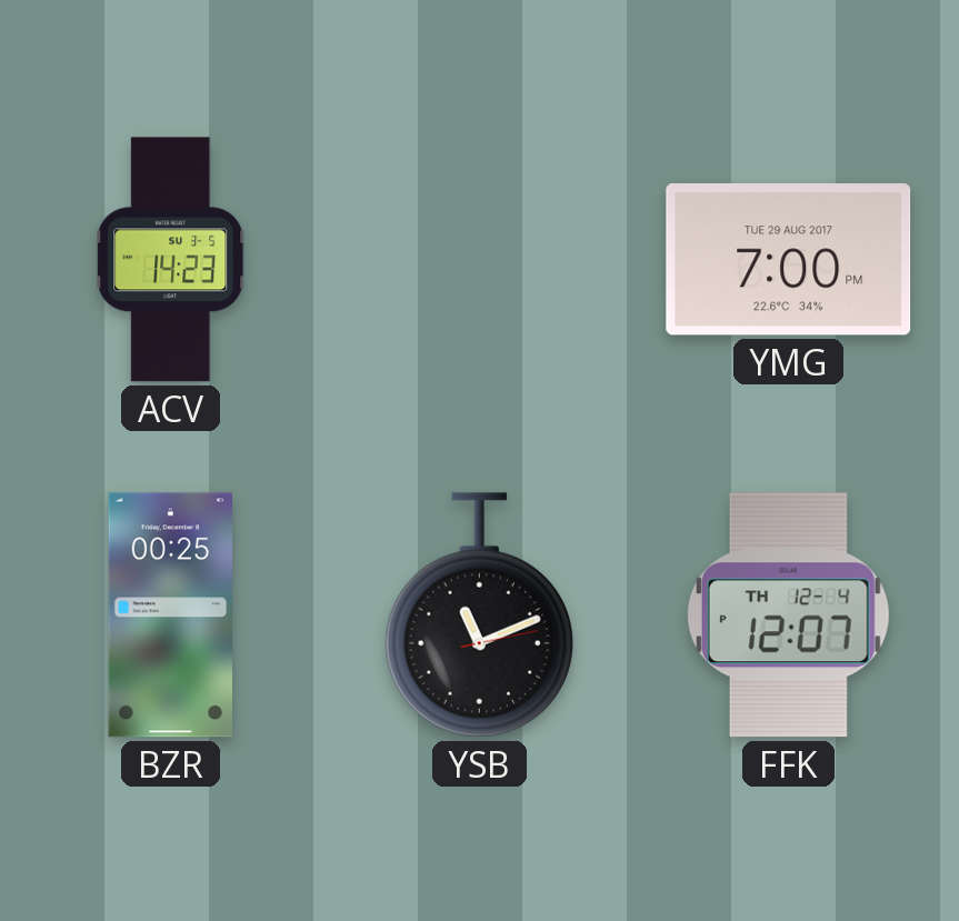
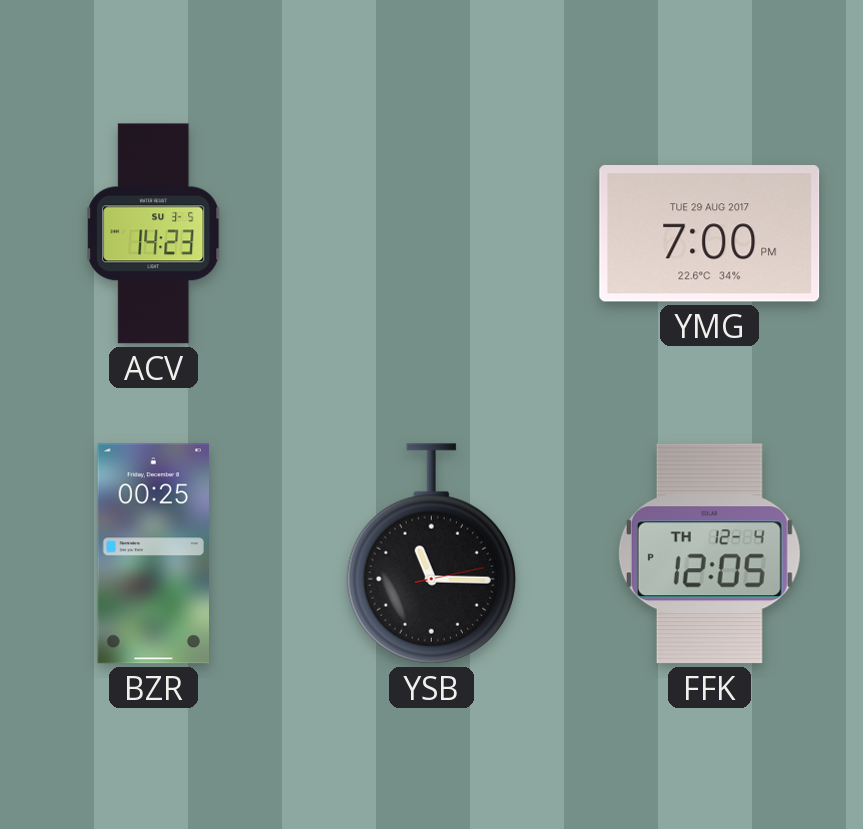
YSB: 11:11 -> 11:15 (431, 554)
FFK: 12:07 -> 12:05 (709, 554)
